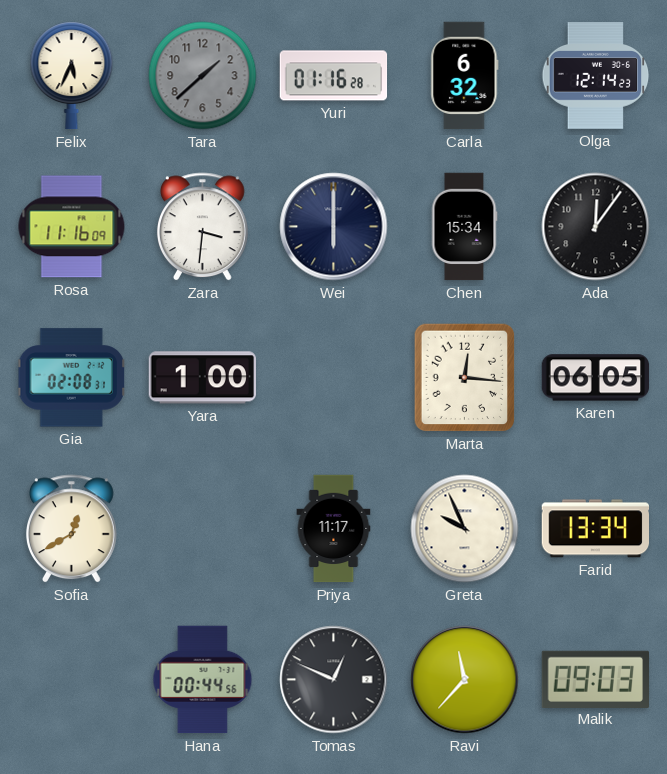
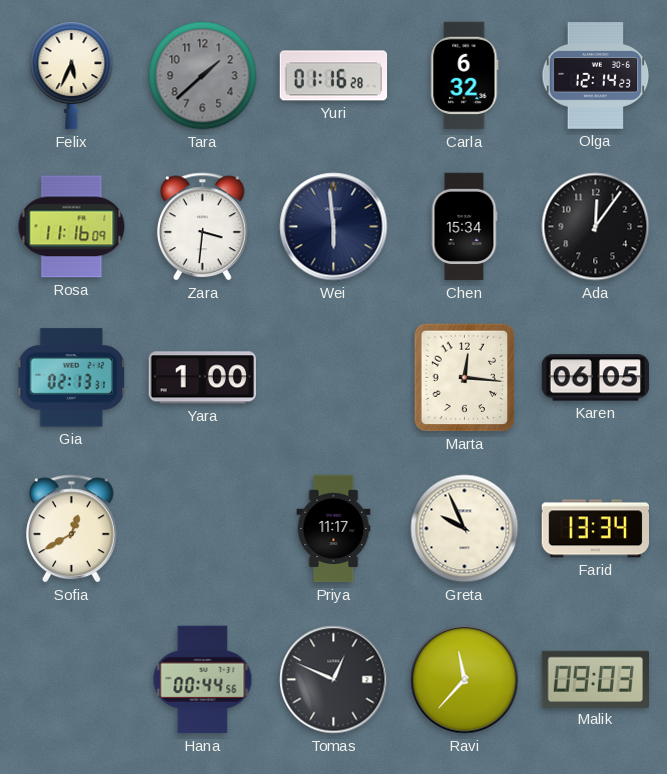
Wei: 6:00 -> 5:59 (334, 227)
Gia: 02:08 -> 02:13 (71, 378)
